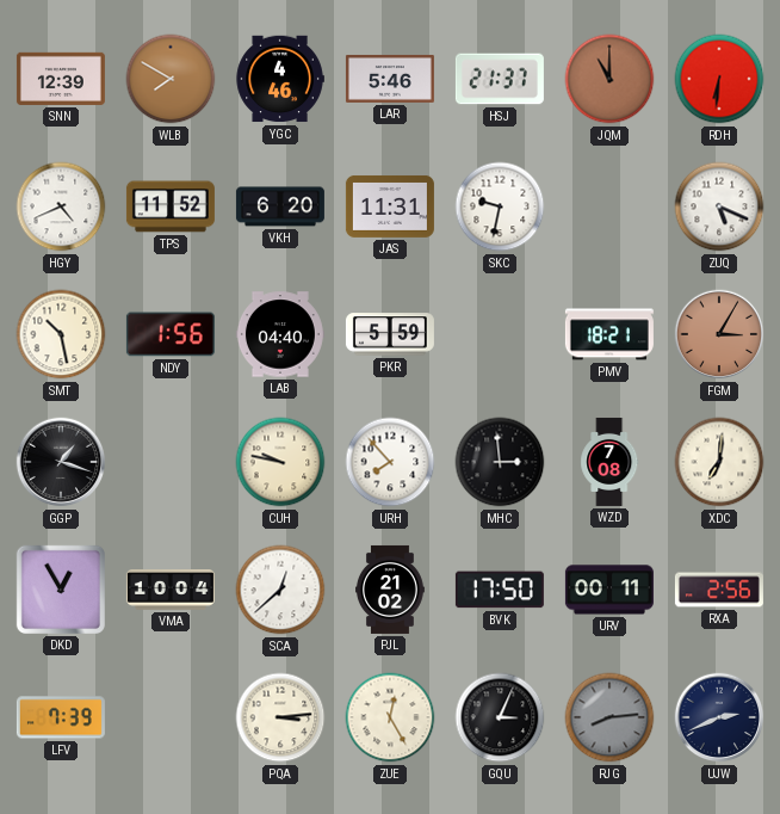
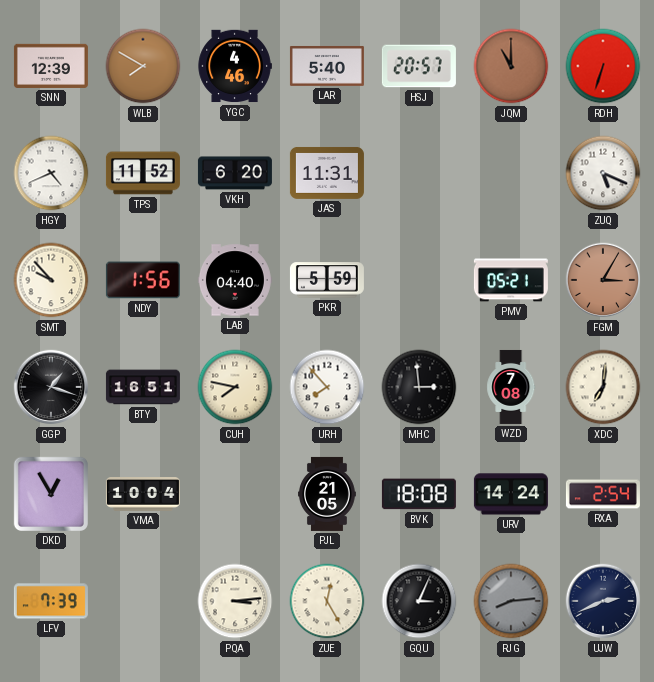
LAR: 5:46 -> 5:40 (327, 66)
HSJ: 21:37 -> 20:57 (419, 66)
RDH: 6:31 -> 6:33 (603, 66)
SKC: 9:32 -> none (500, 206)
SMT: 10:28 -> 9:53 (51, 280)
PMV: 18:21 -> 05:21 (511, 280)
BTY: none -> 16:51 (143, 387)
CUH: 9:47 -> 7:47 (235, 387)
SCA: 12:38 -> none (280, 590)
PJL: 21:02 -> 21:05 (328, 494)
BVK: 17:50 -> 18:08 (419, 494)
URV: 00:11 -> 14:24 (511, 494)
RXA: 2:56 -> 2:54 (603, 494)
